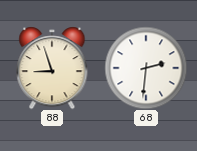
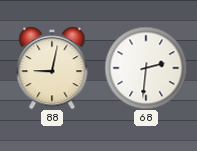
88: 8:57 -> 9:02 (52, 68)
